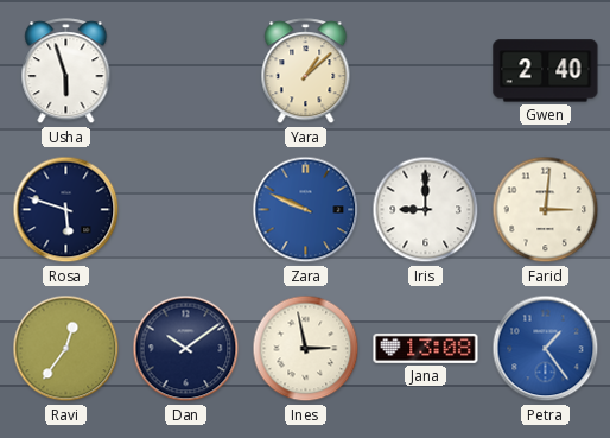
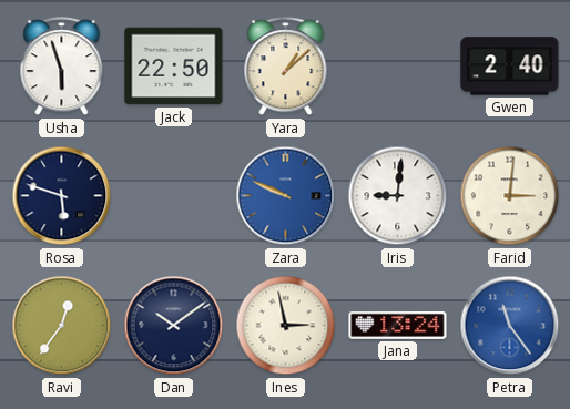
Jack: none -> 22:50 (174, 67)
Iris: 9:00 -> 9:01 (398, 196)
Jana: 13:08 -> 13:24 (398, 325)
Petra: 1:24 -> 11:24 (510, 326)
